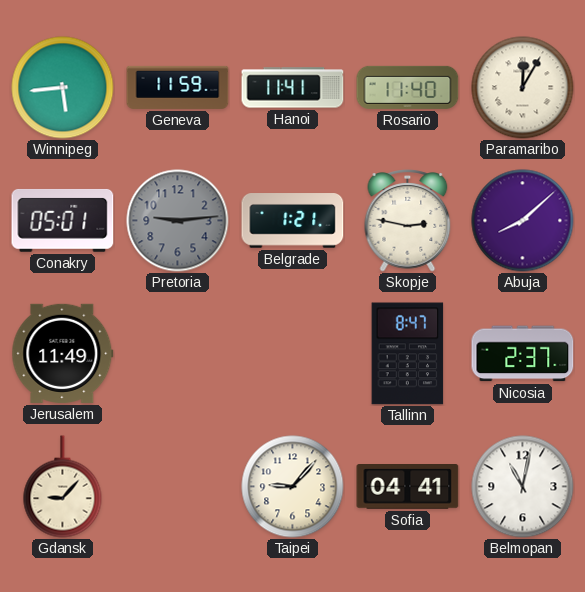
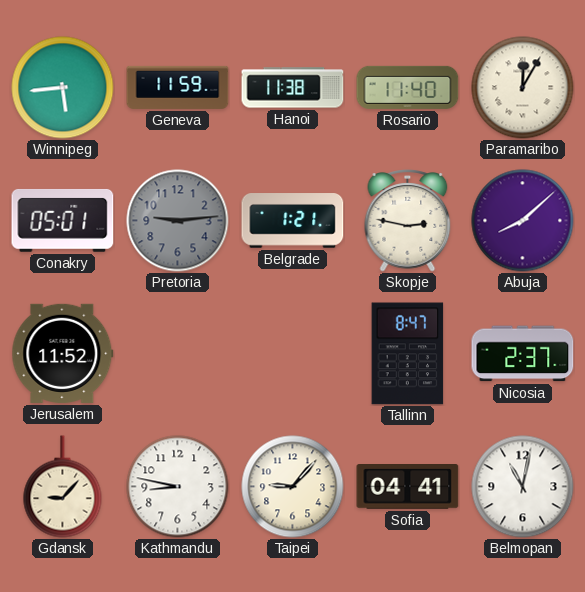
Hanoi: 11:41 -> 11:38 (293, 88)
Jerusalem: 11:49 -> 11:52 (63, 353)
Kathmandu: none -> 8:47 (178, 487)
